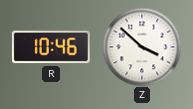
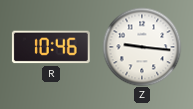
Z: 3:52 -> 9:16 (142, 47)
